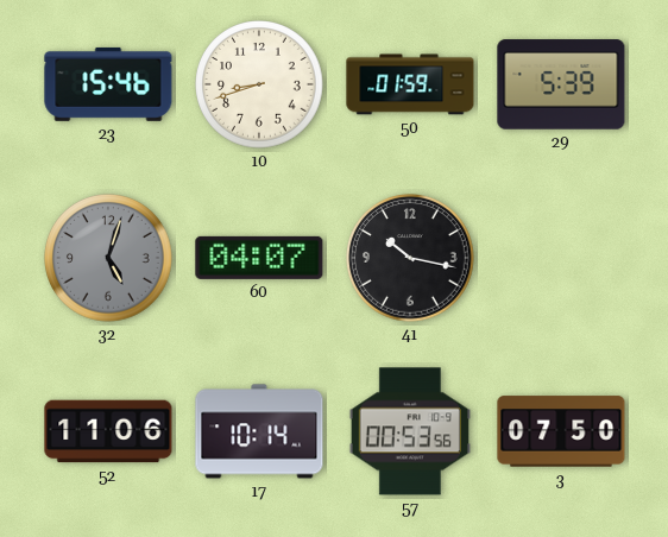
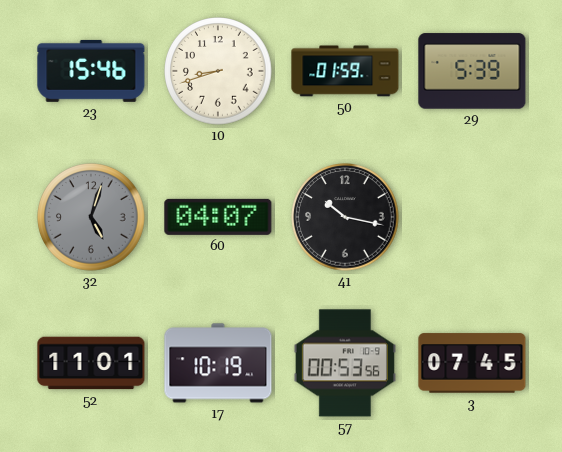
52: 11:06 -> 11:01 (91, 363)
17: 10:14 -> 10:19 (218, 363)
3: 07:50 -> 07:45 (472, 363)
